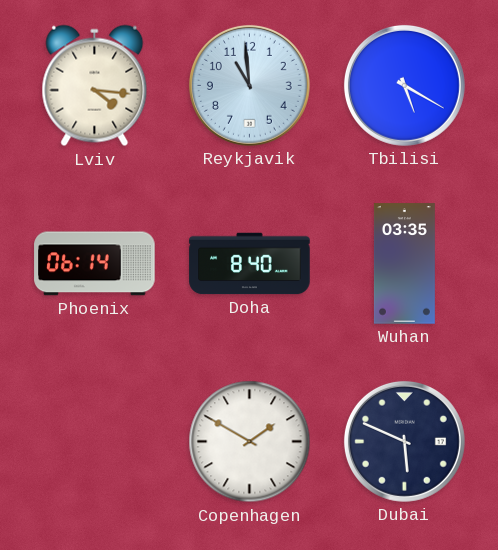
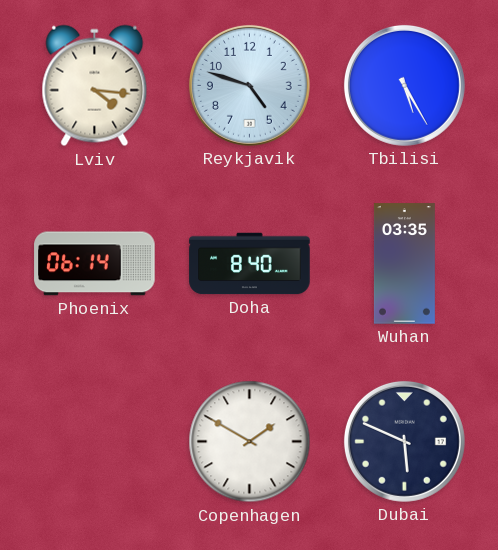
Reykjavik: 10:59 -> 4:48 (249, 85)
Tbilisi: 5:20 -> 5:25 (404, 85)
